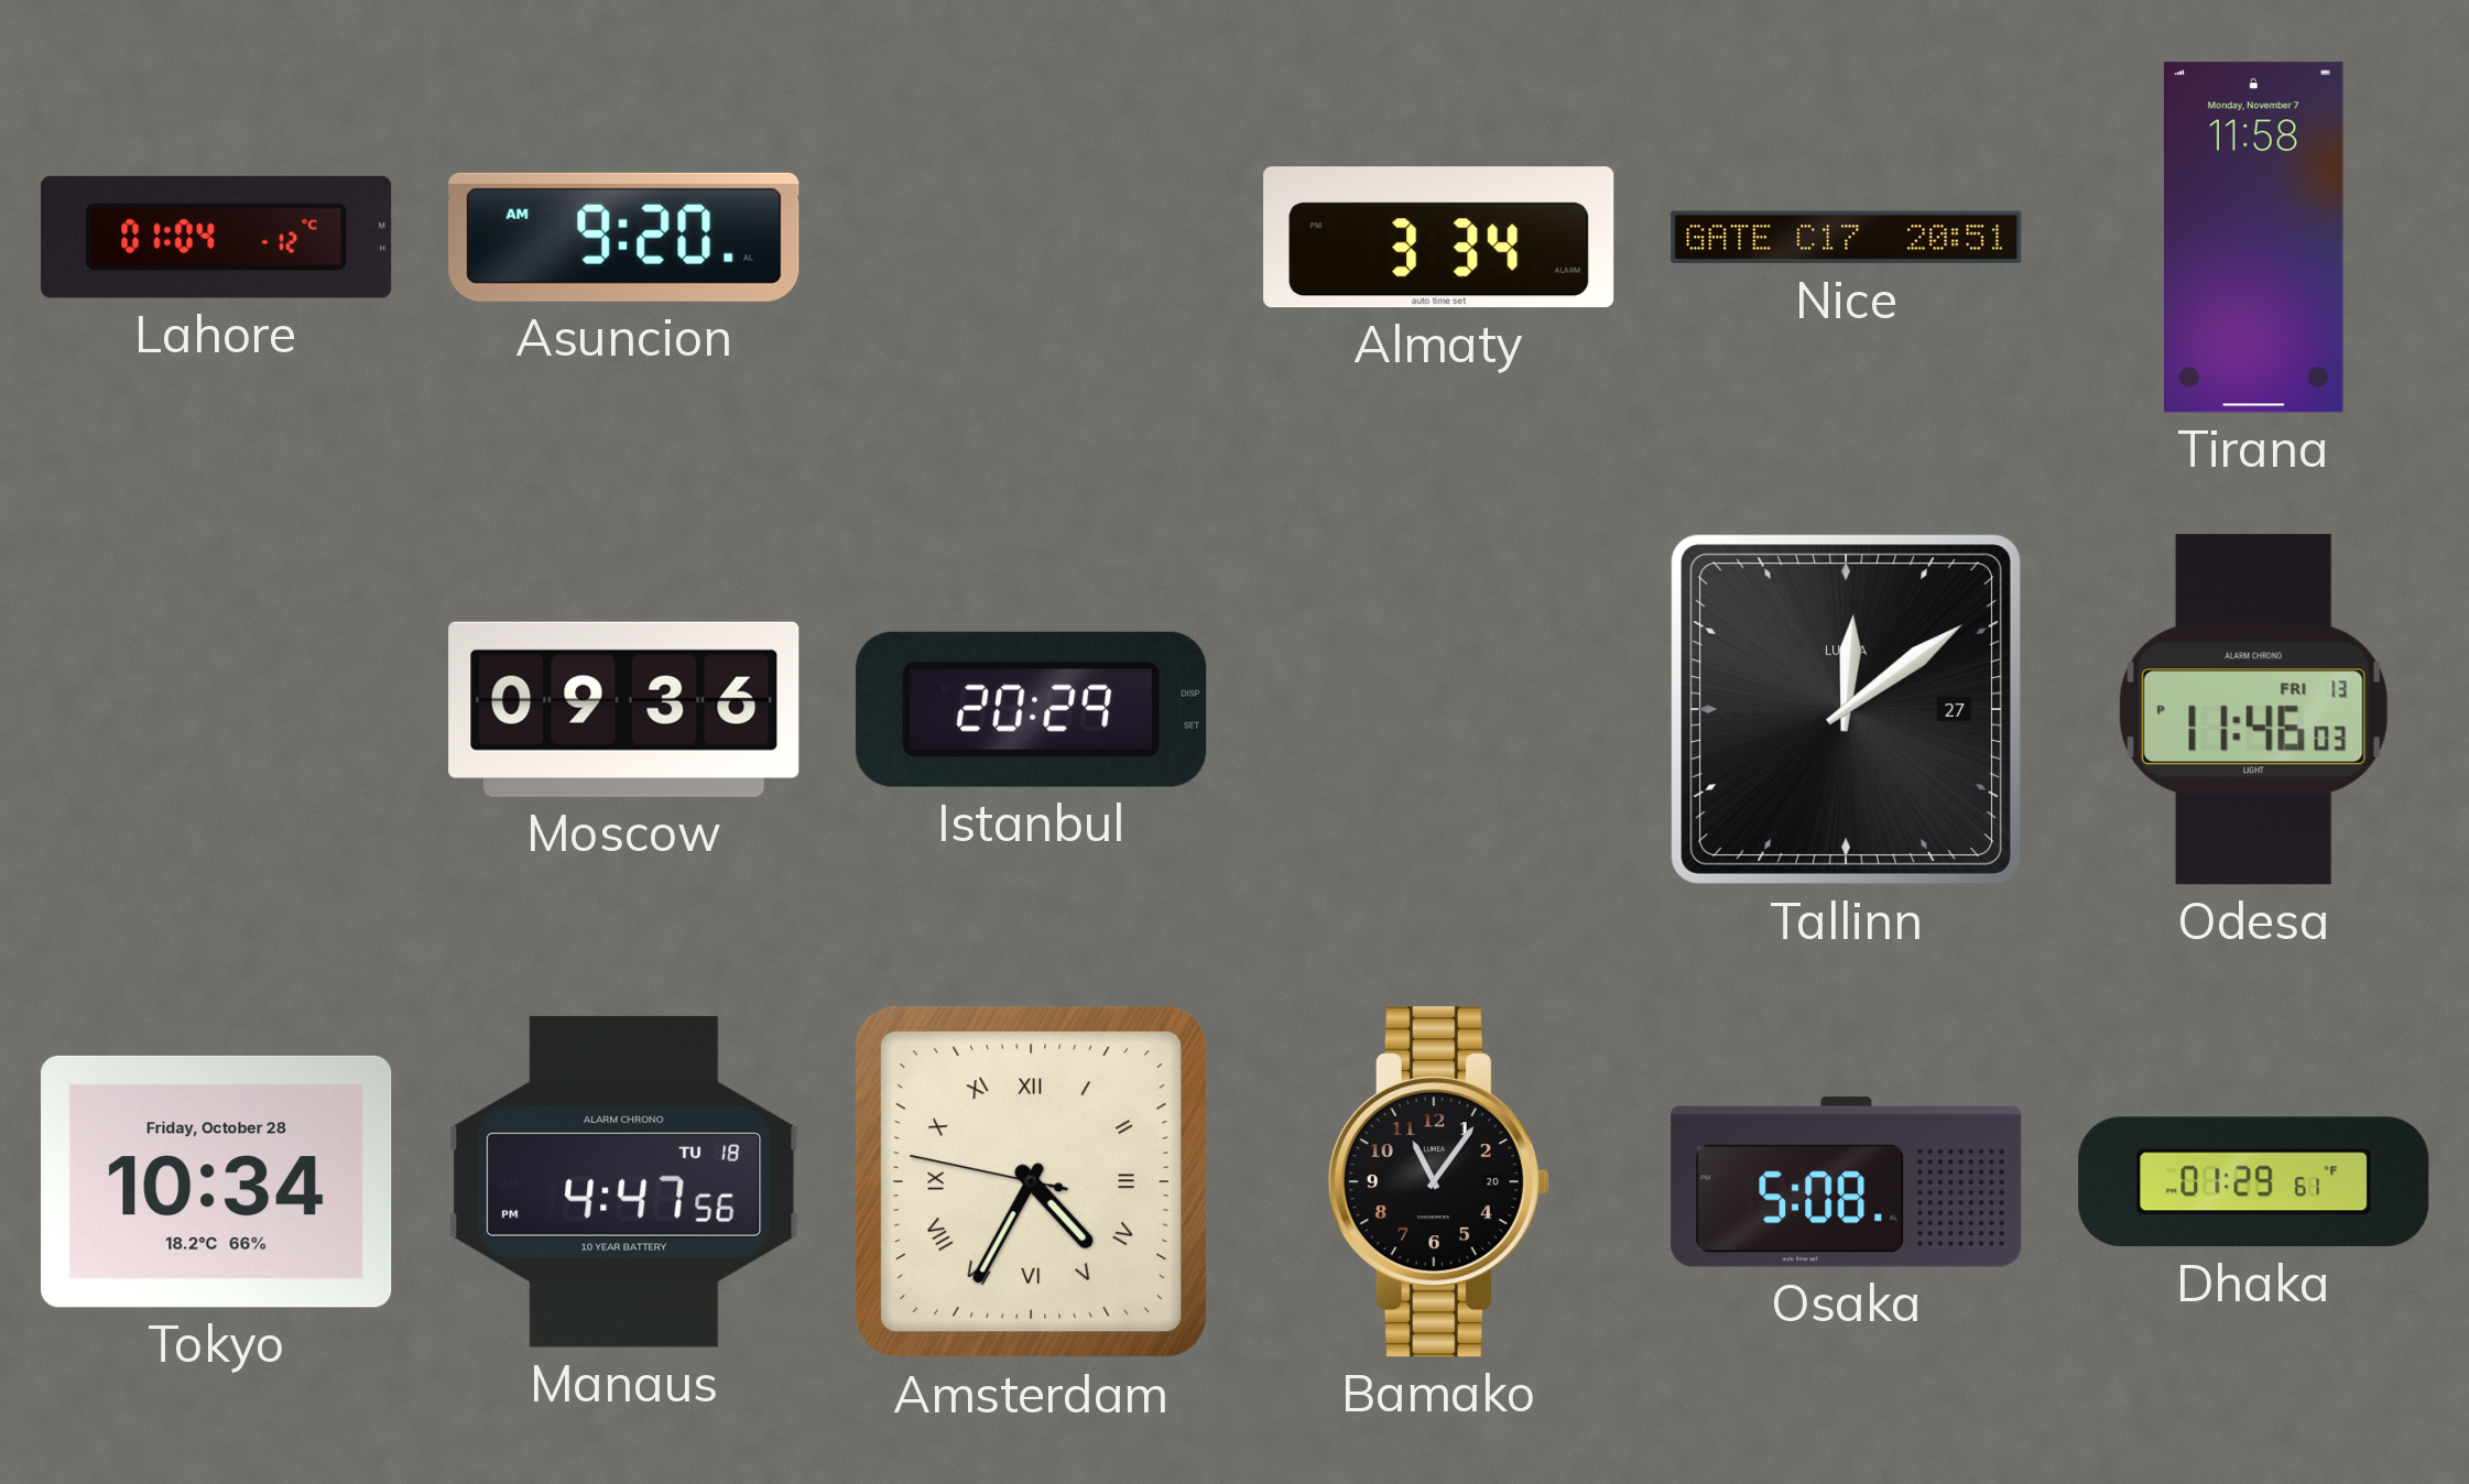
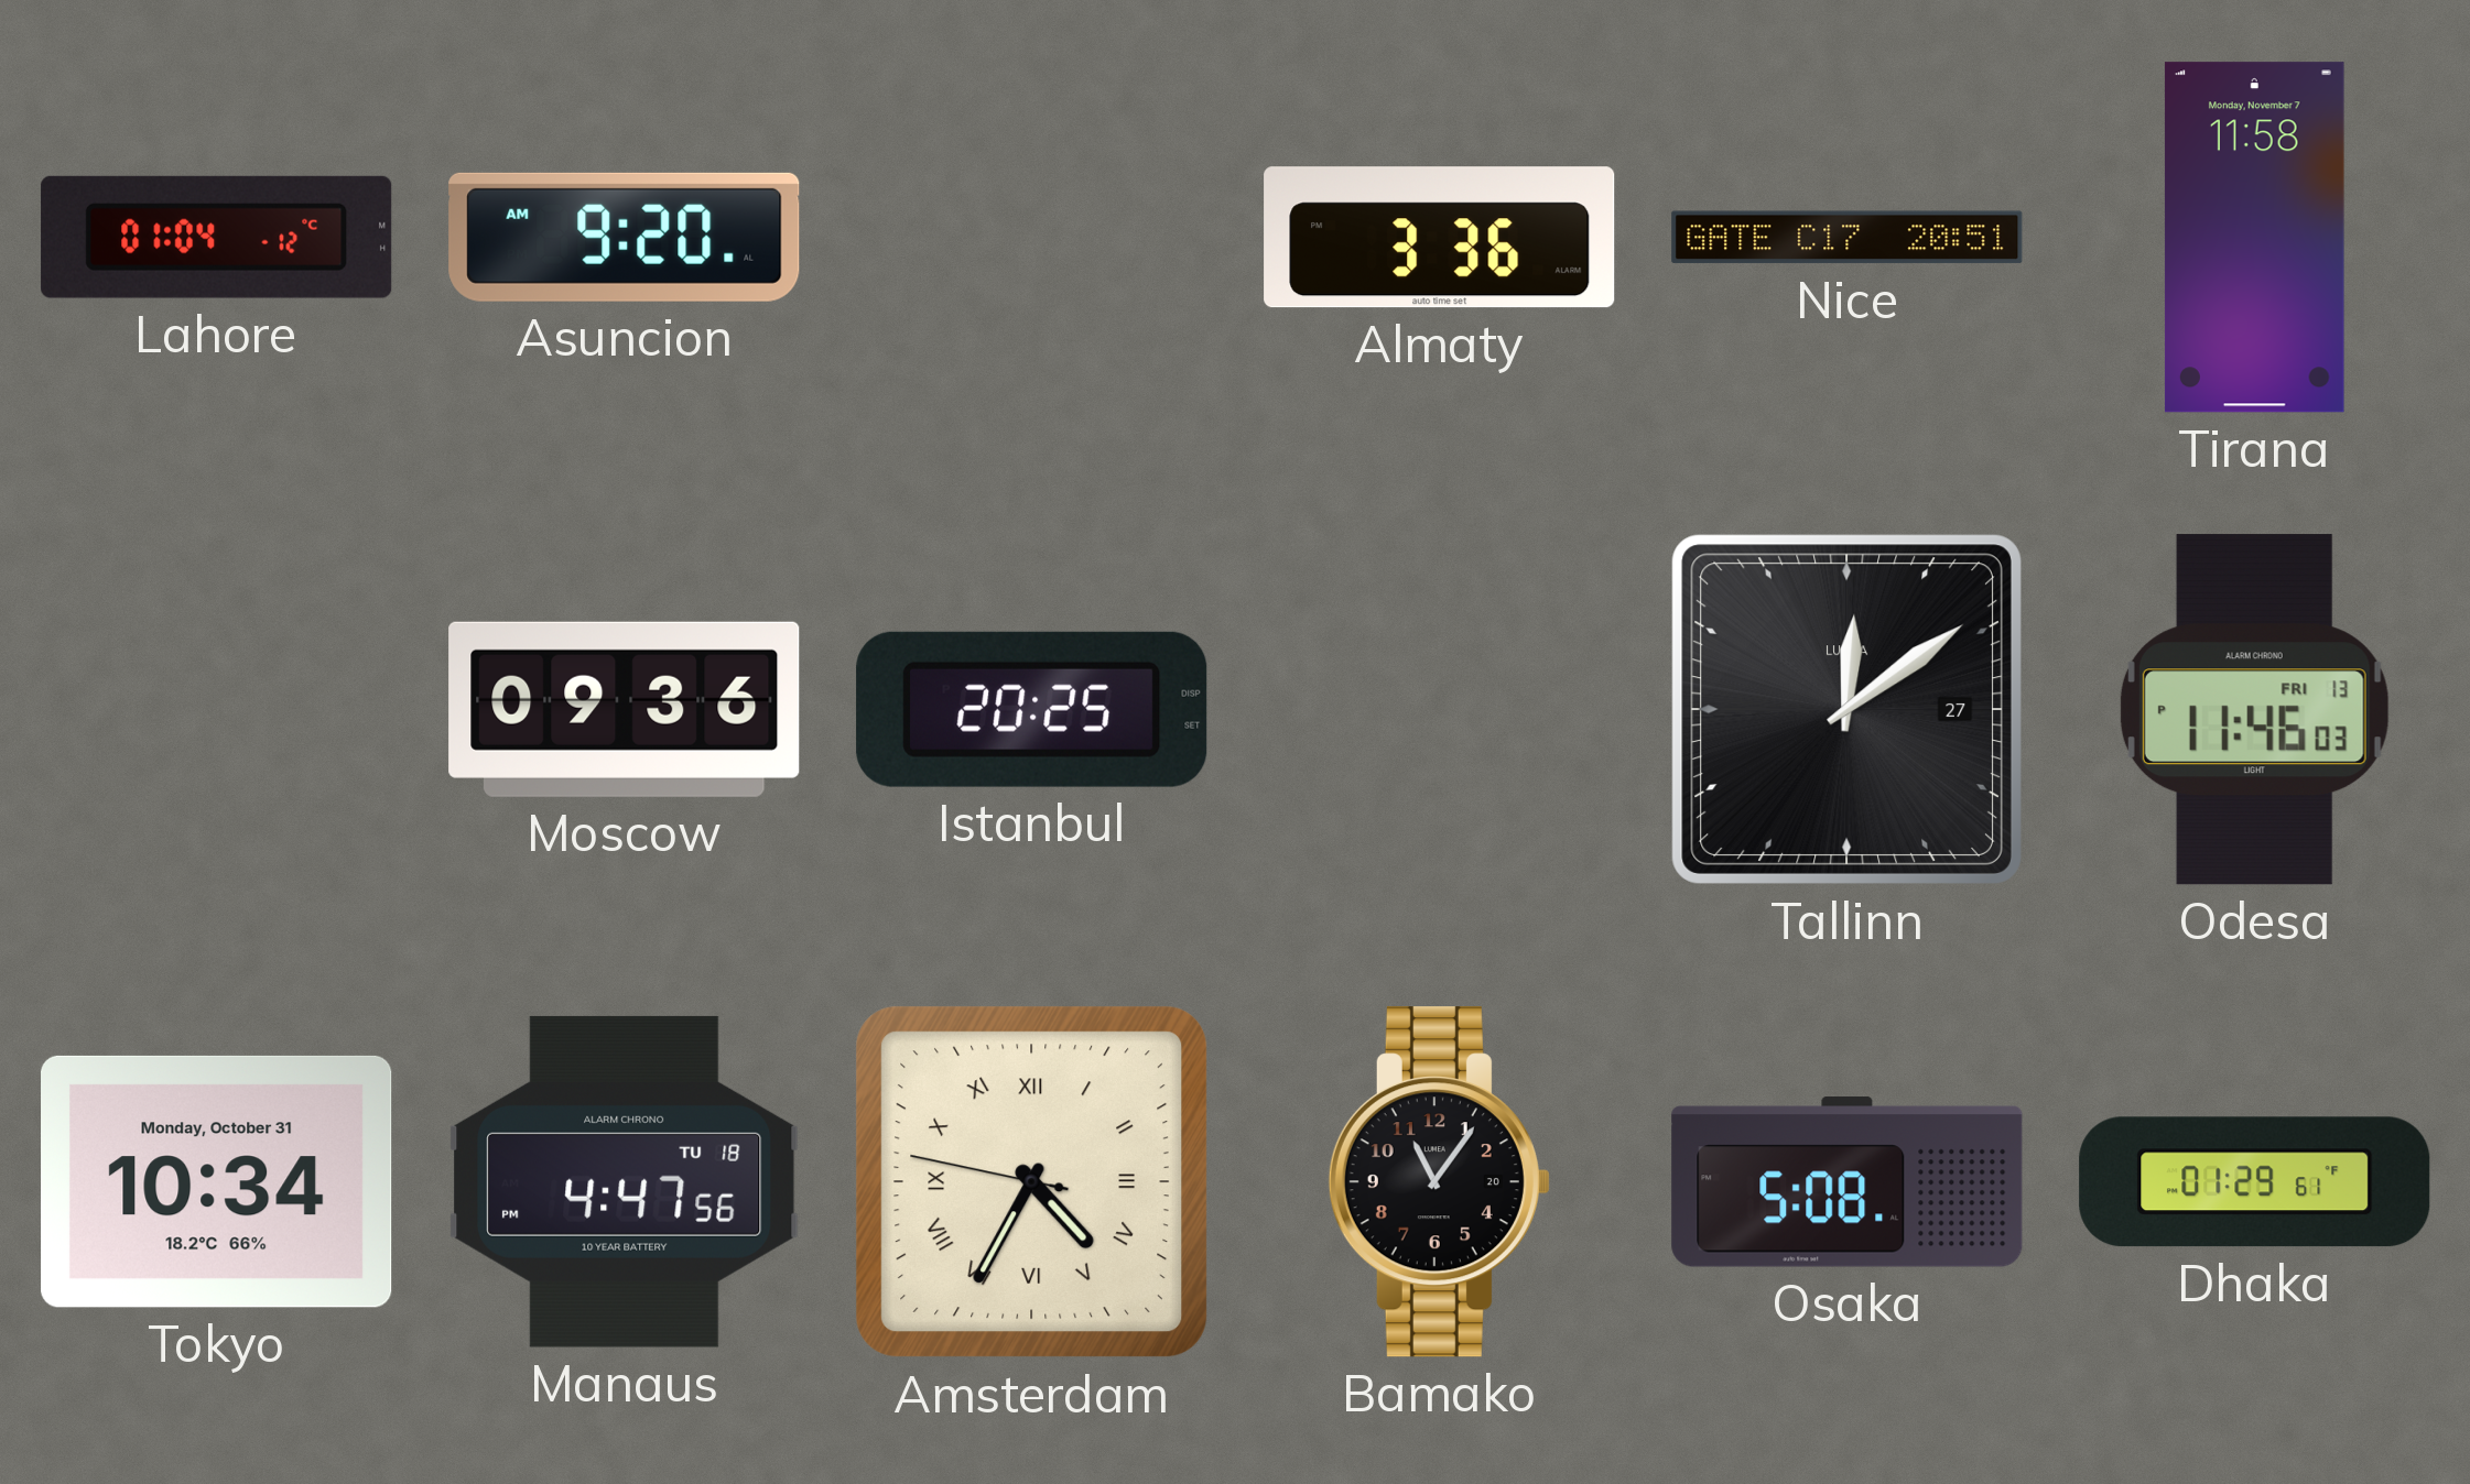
Almaty: 3:34 -> 3:36 (1440, 238)
Istanbul: 20:29 -> 20:25 (1032, 709)
Tokyo date: Friday, October 28 -> Monday, October 31 (217, 1181)
